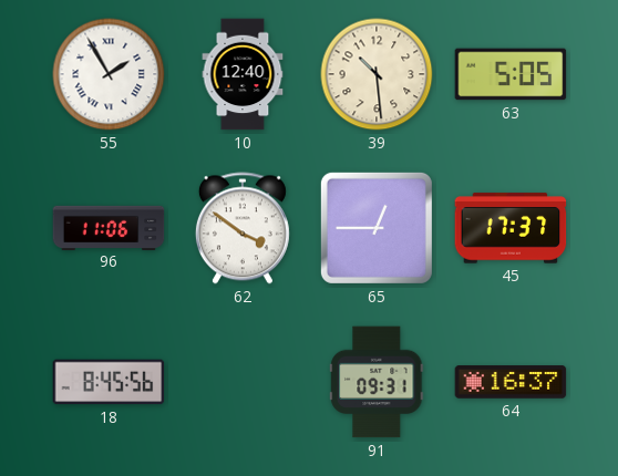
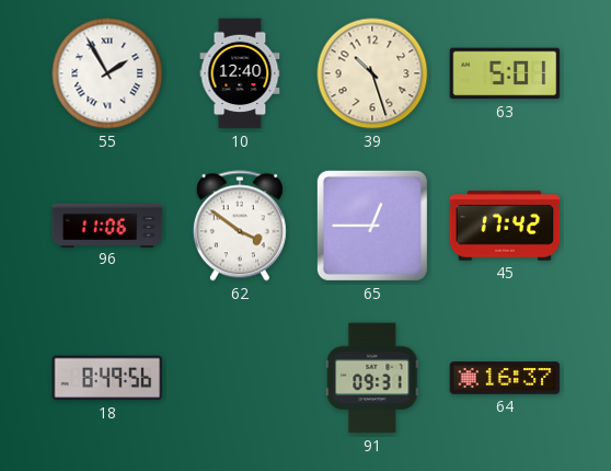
39: 10:29 -> 10:27 (372, 73)
63: 5:05 -> 5:01 (505, 73)
45: 17:37 -> 17:42 (505, 226)
18: 8:45 -> 8:49 (107, 378)
